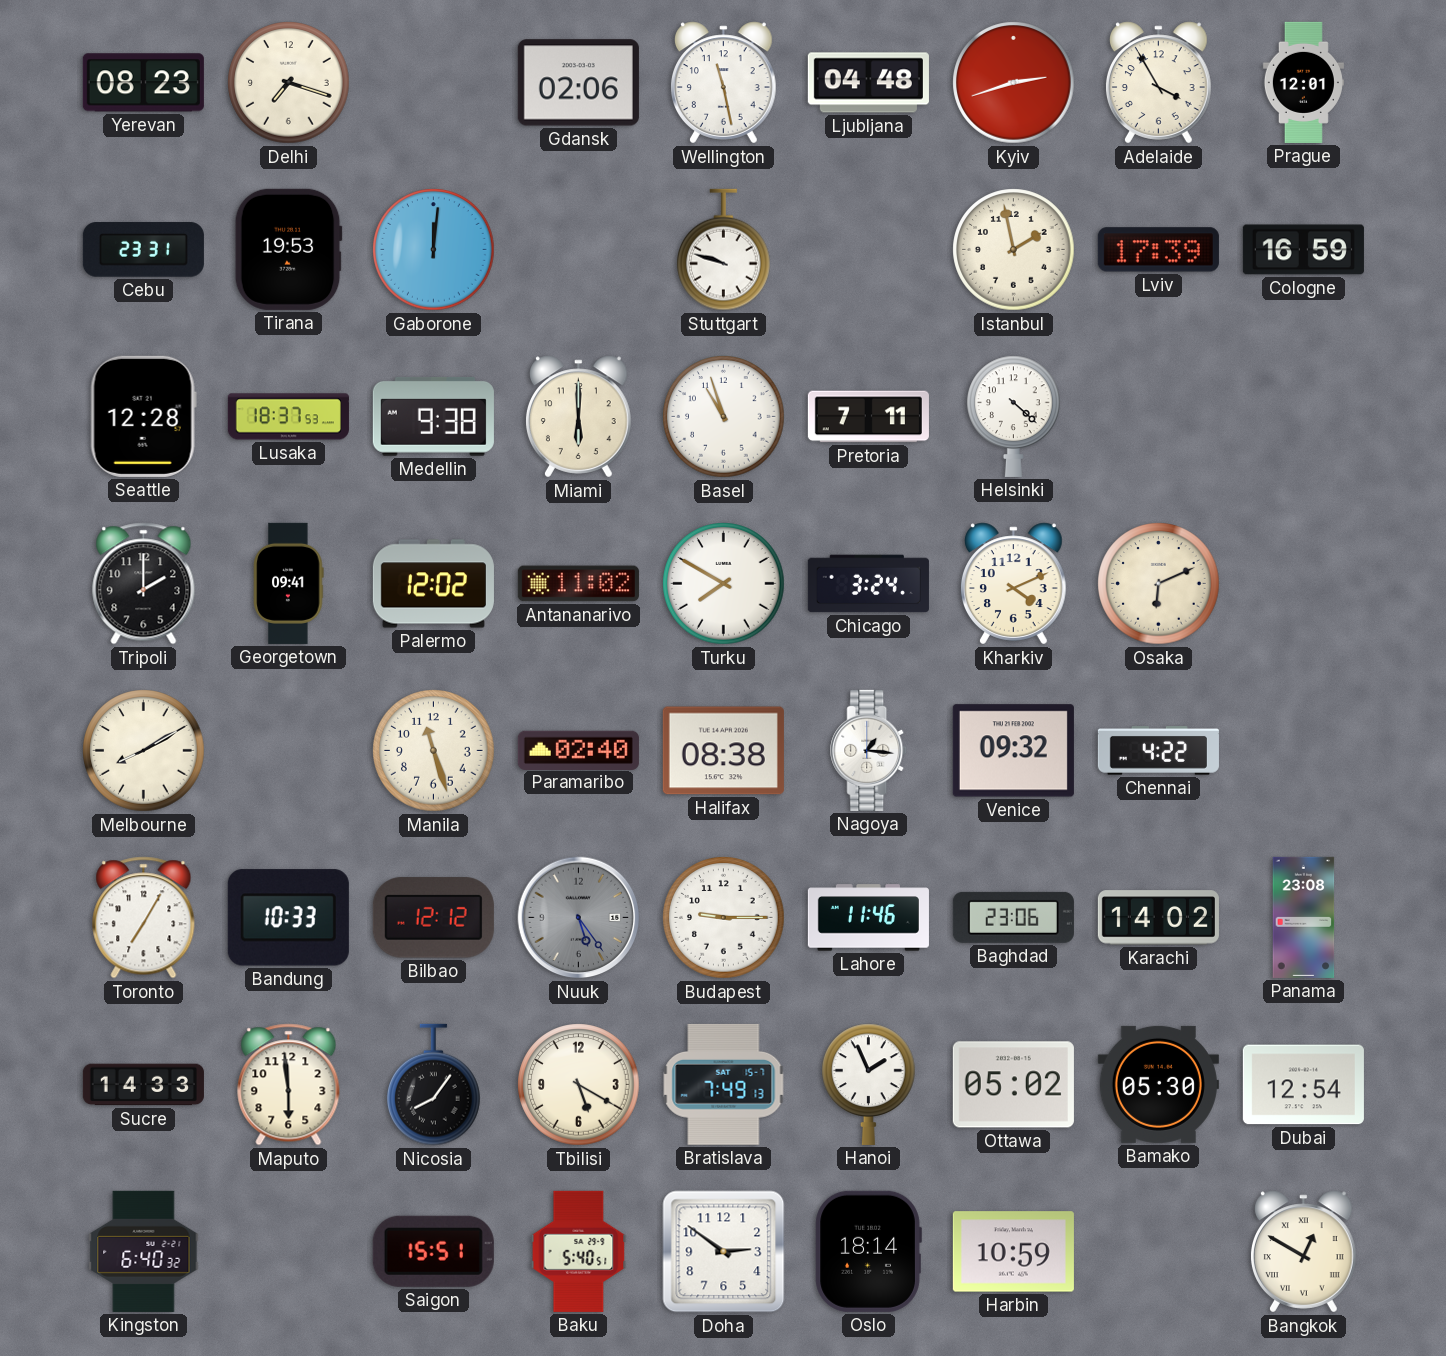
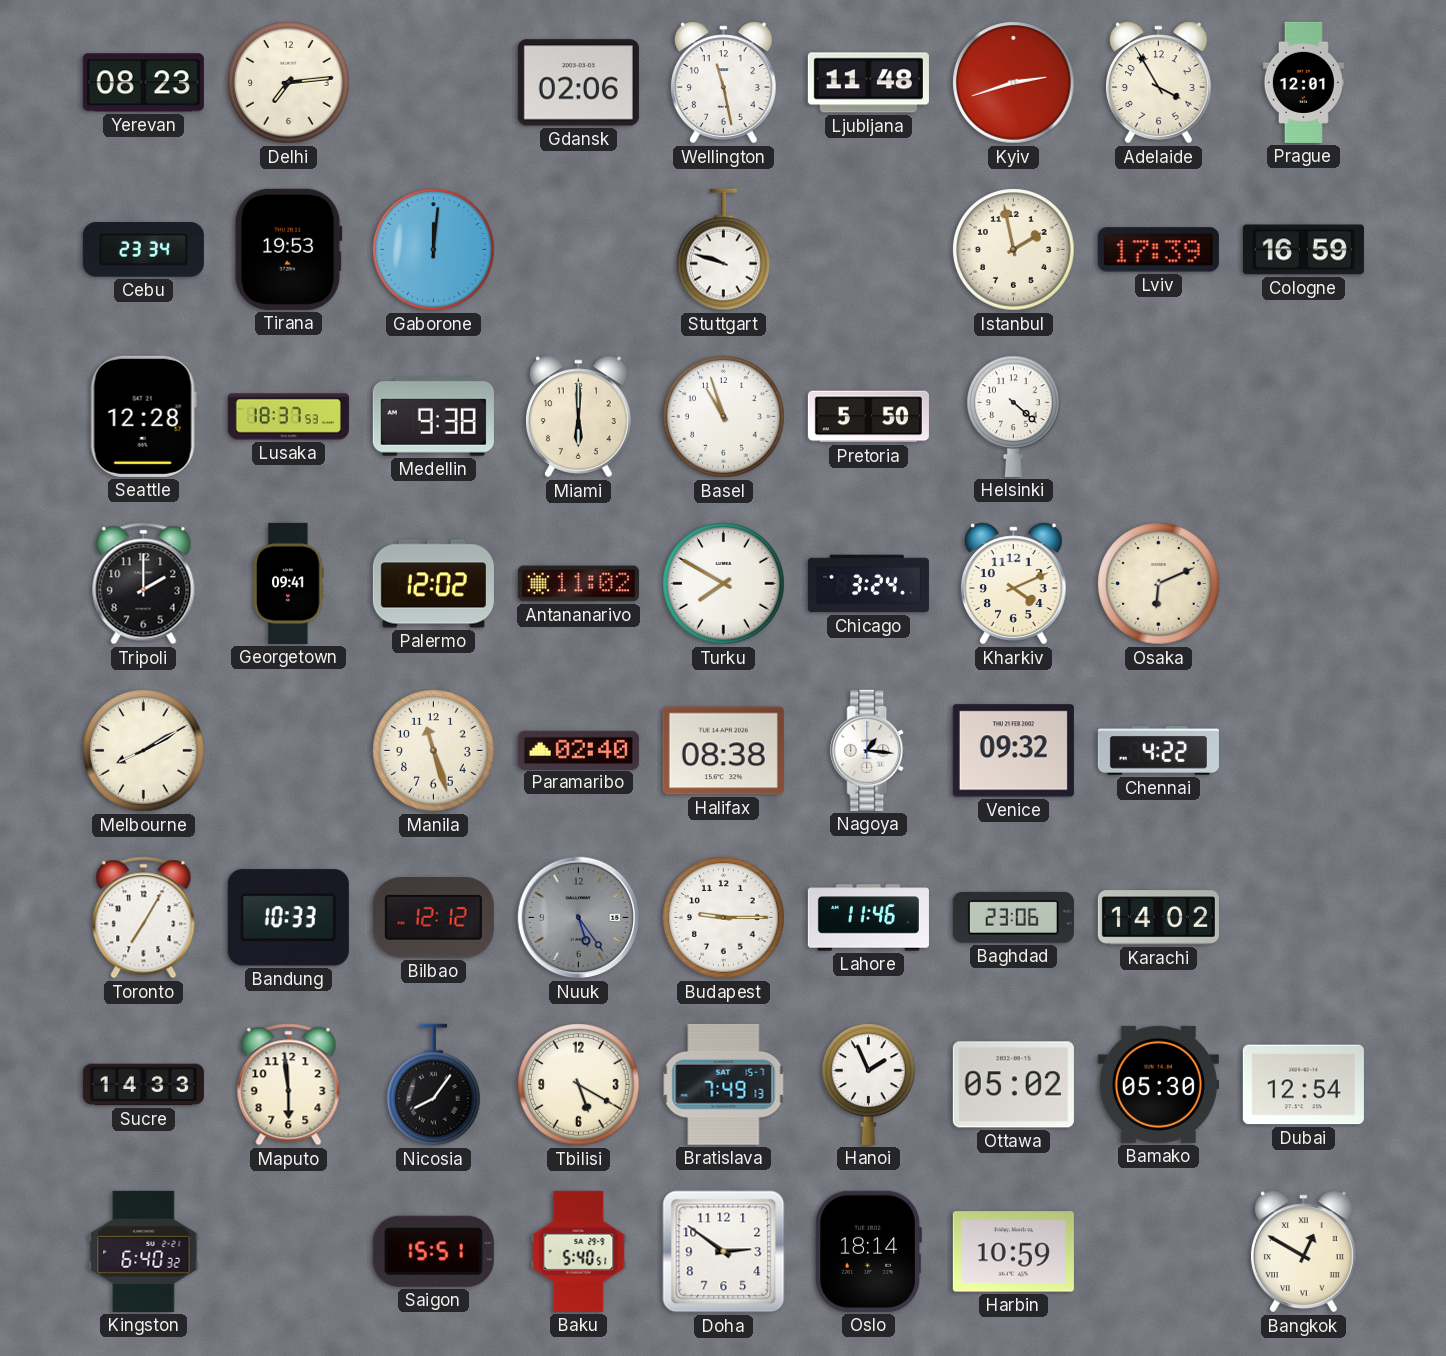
Delhi: 7:18 -> 7:14 (289, 83)
Ljubljana: 04:48 -> 11:48 (868, 83)
Cebu: 23:31 -> 23:34 (143, 250)
Pretoria: 7:11 -> 5:50 (868, 417)
Panama: 23:08 -> none (1304, 917)
